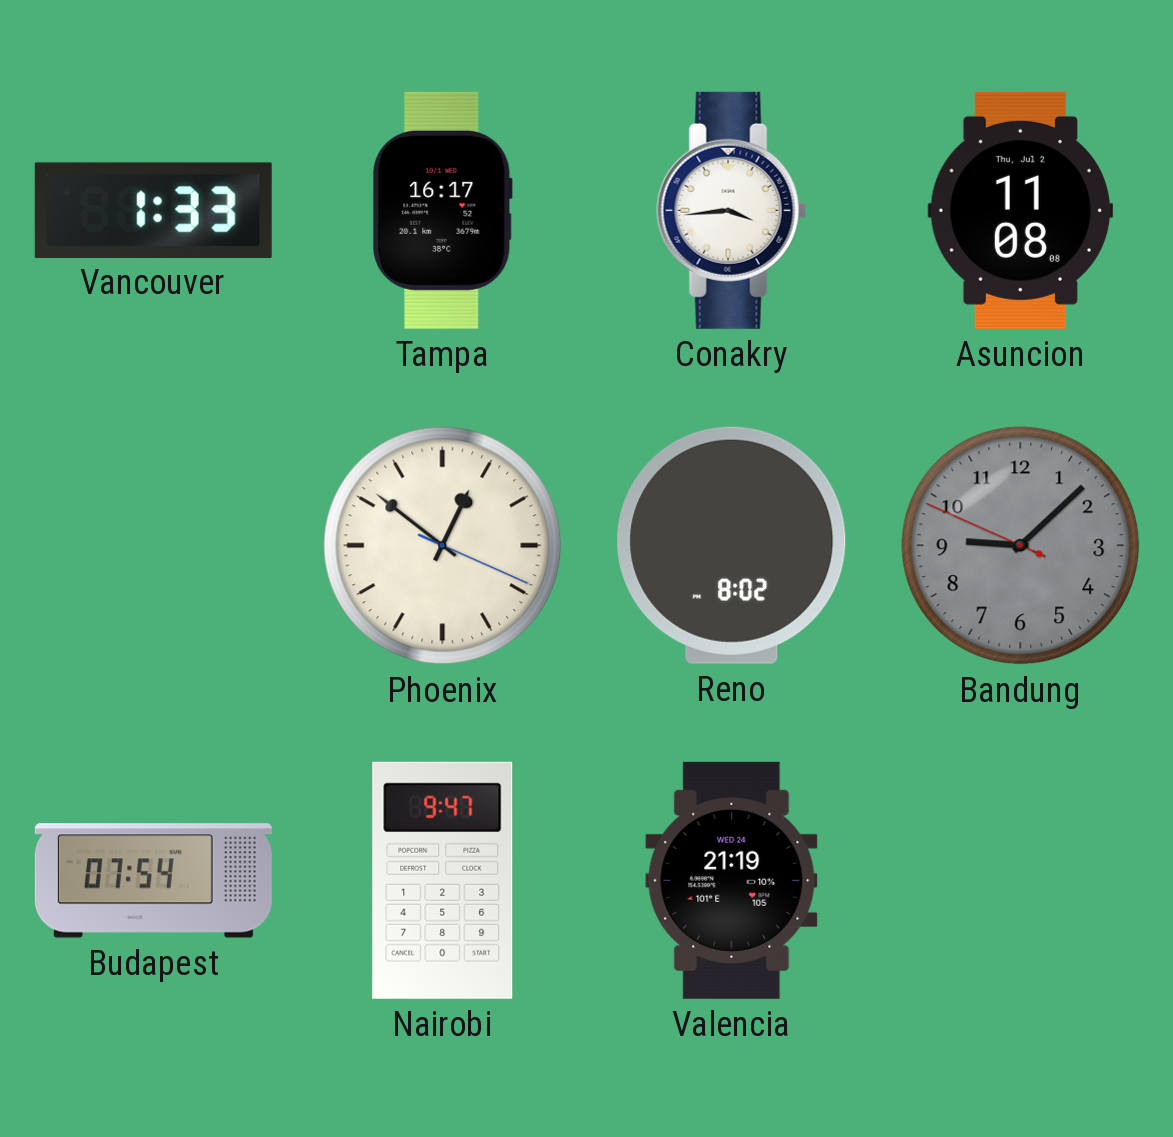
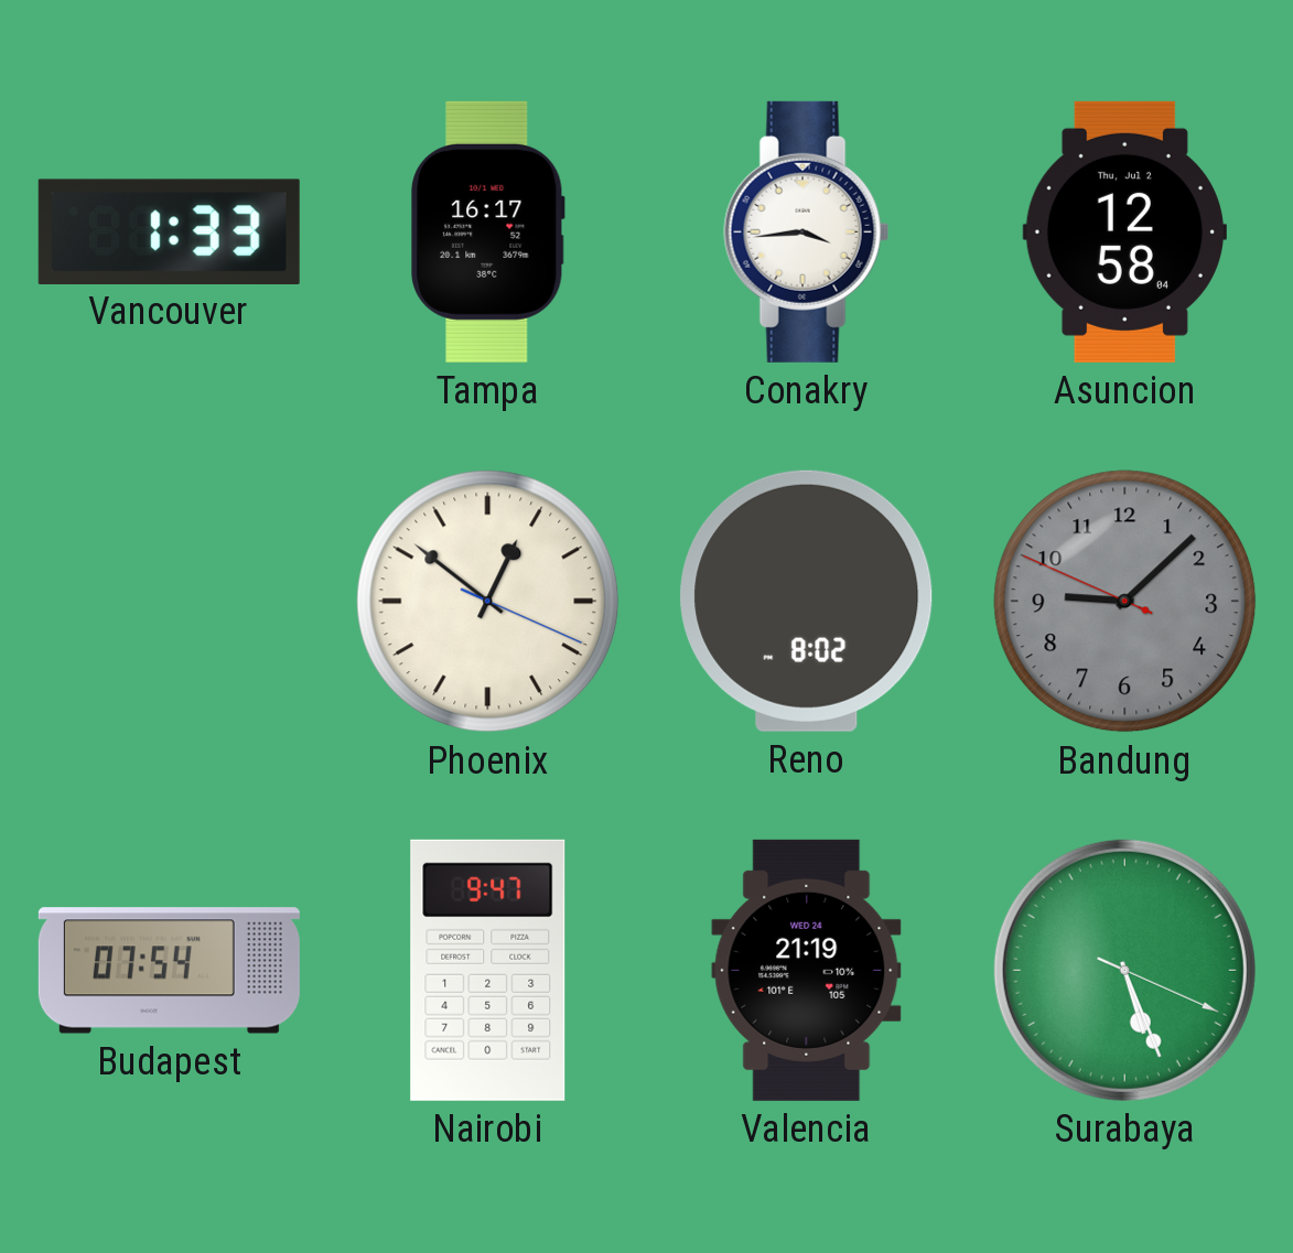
Asuncion: 11:08 -> 12:58 (1124, 231)
Surabaya: none -> 5:26 (1124, 970)
